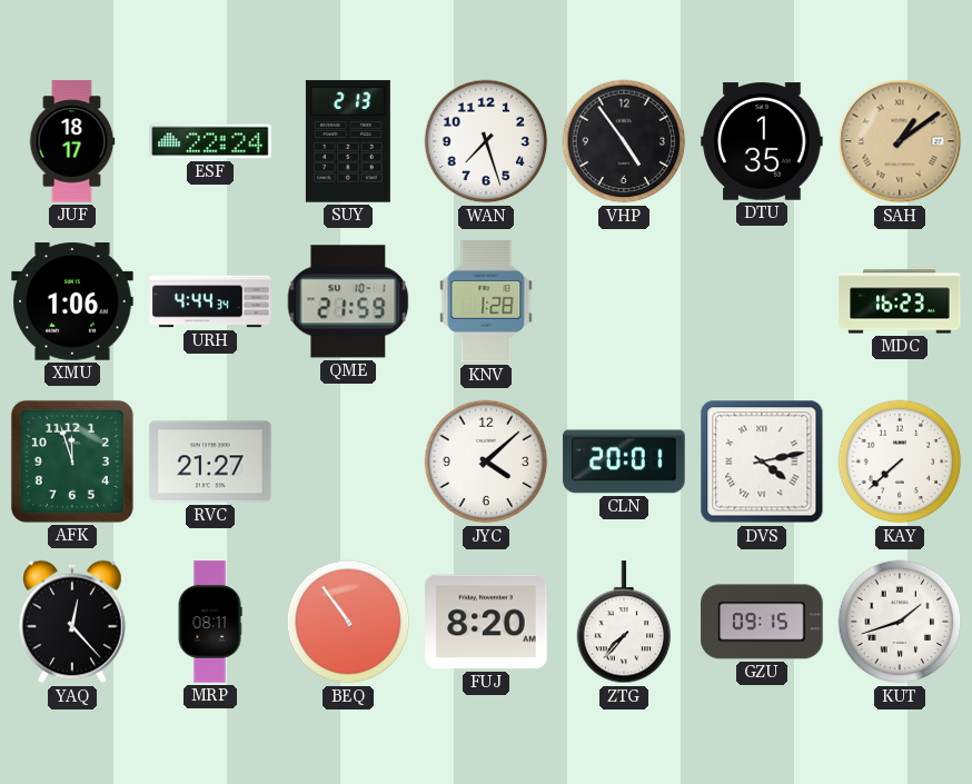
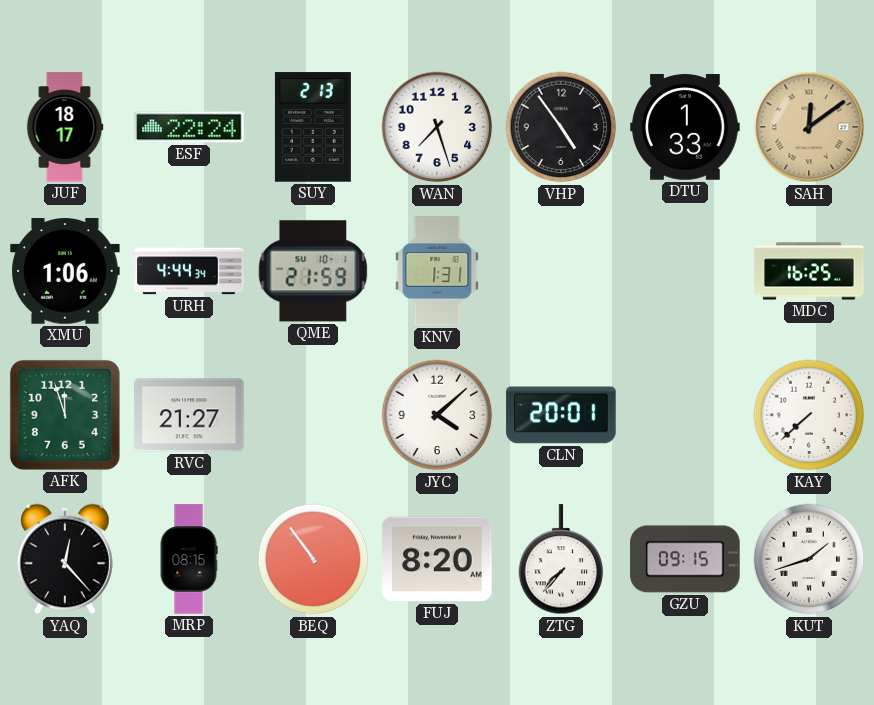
DTU: 1:35 -> 1:33 (685, 127)
SAH: 1:09 -> 12:09 (809, 127)
KNV: 1:28 -> 1:31 (437, 271)
MDC: 16:23 -> 16:25 (809, 271)
DVS: 4:13 -> none (762, 462)
MRP: 08:11 -> 08:15 (189, 559)
